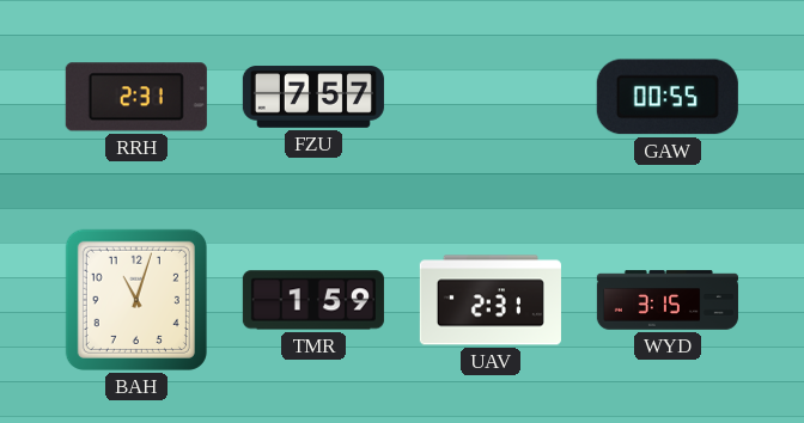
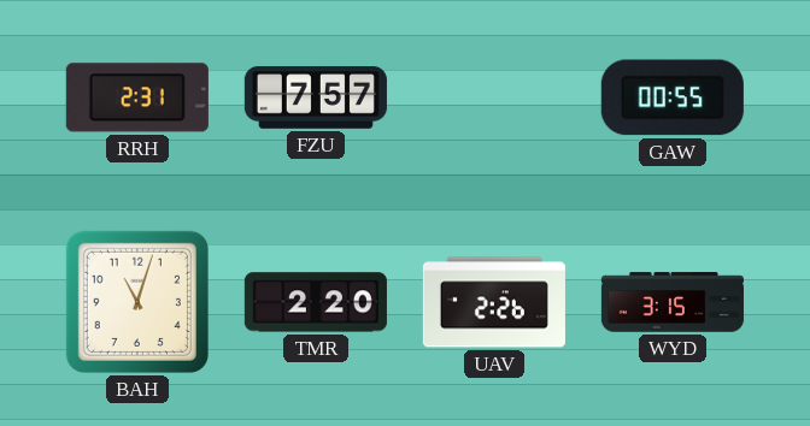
TMR: 1:59 -> 2:20 (316, 302)
UAV: 2:31 -> 2:26 (494, 302)
